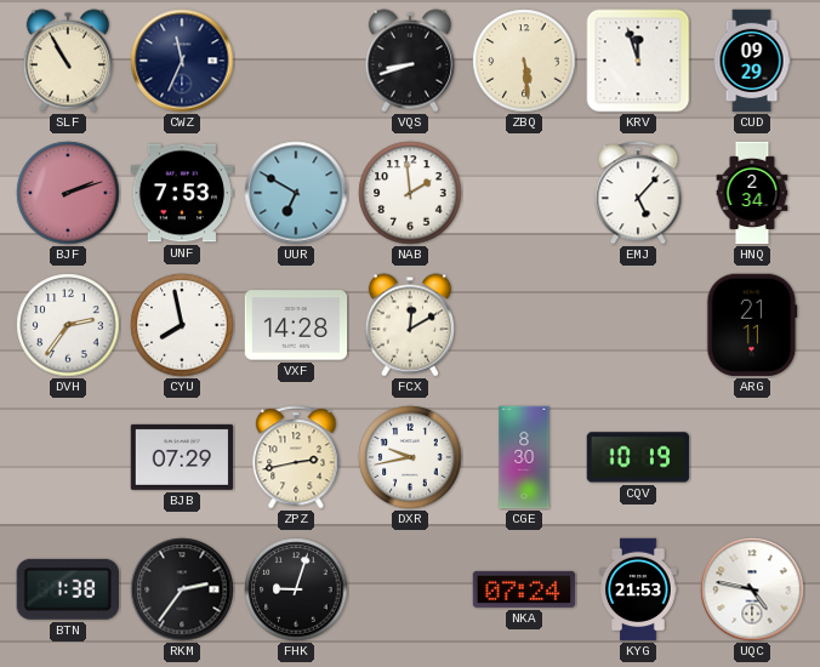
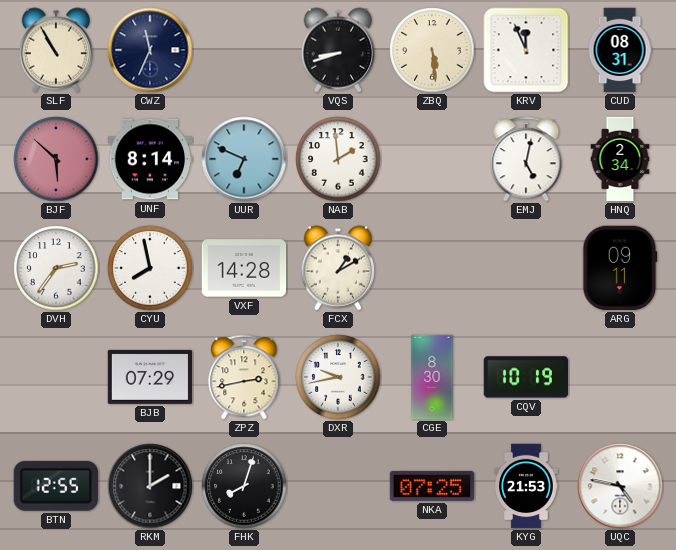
KRV: 11:57 -> 11:56 (526, 50)
CUD: 09:29 -> 08:31 (620, 50)
BJF: 2:12 -> 5:52 (56, 159)
UNF: 7:53 -> 8:14 (150, 159)
UUR: 6:50 -> 6:49 (244, 159)
EMJ: 5:07 -> 5:02 (526, 159)
FCX: 12:10 -> 1:10 (337, 268)
ARG: 21:11 -> 09:11 (620, 268)
BTN: 1:38 -> 12:55 (56, 486)
RKM: 2:36 -> 2:00 (150, 486)
FHK: 9:03 -> 8:03 (244, 486)
NKA: 07:24 -> 07:25 (432, 486)
